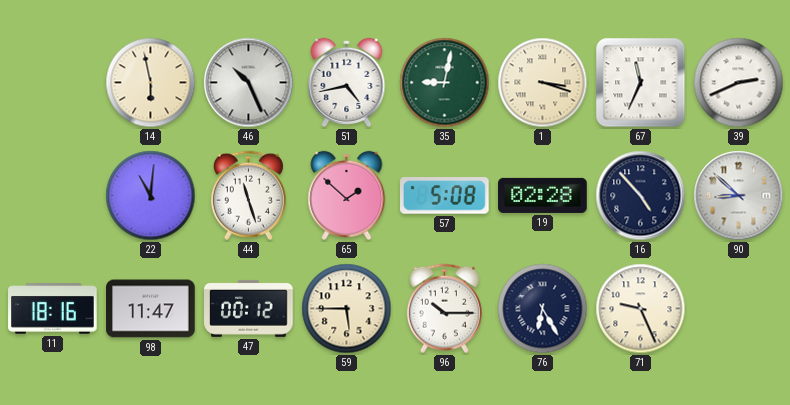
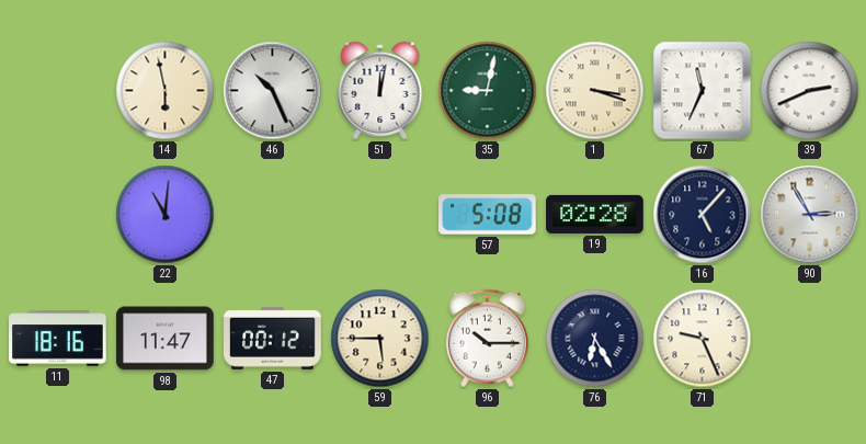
51: 4:43 -> 12:02 (380, 90)
44: 11:27 -> none (248, 196)
65: 1:52 -> none (347, 195)
16: 4:53 -> 5:07 (703, 215)
90: 8:52 -> 2:55 (810, 215)
